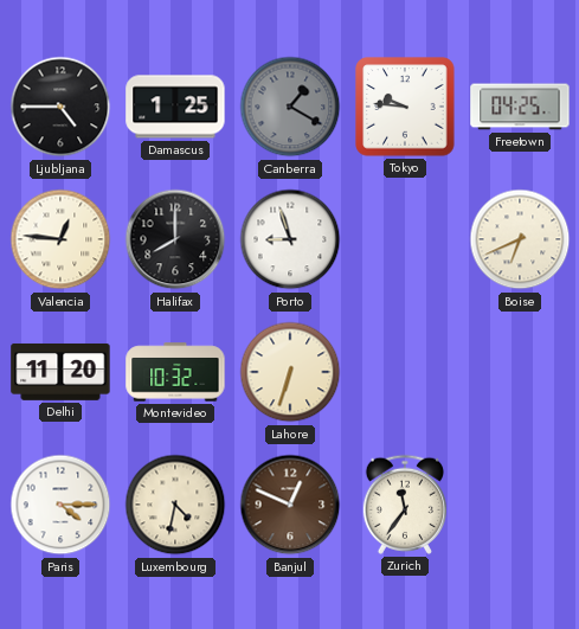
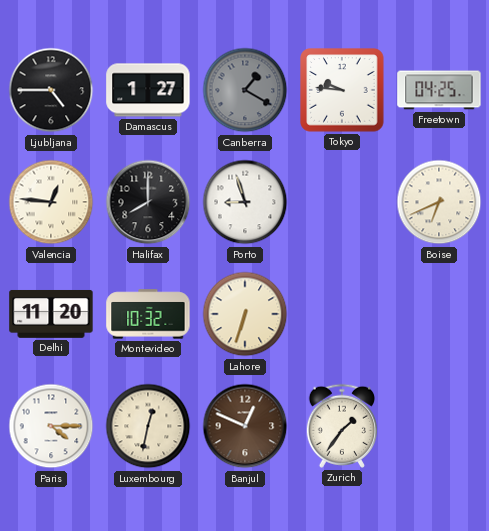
Damascus: 1:25 -> 1:27 (148, 90)
Luxembourg: 4:32 -> 12:32 (148, 426)
Zurich: 11:36 -> 1:36 (341, 426)
